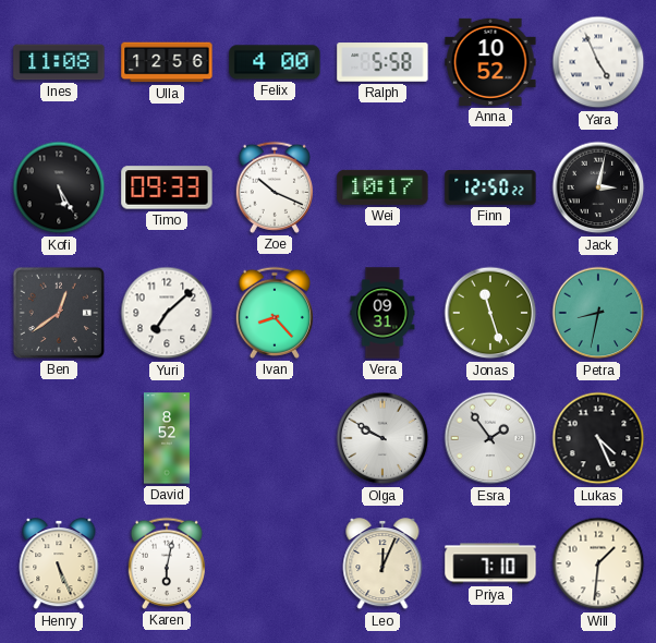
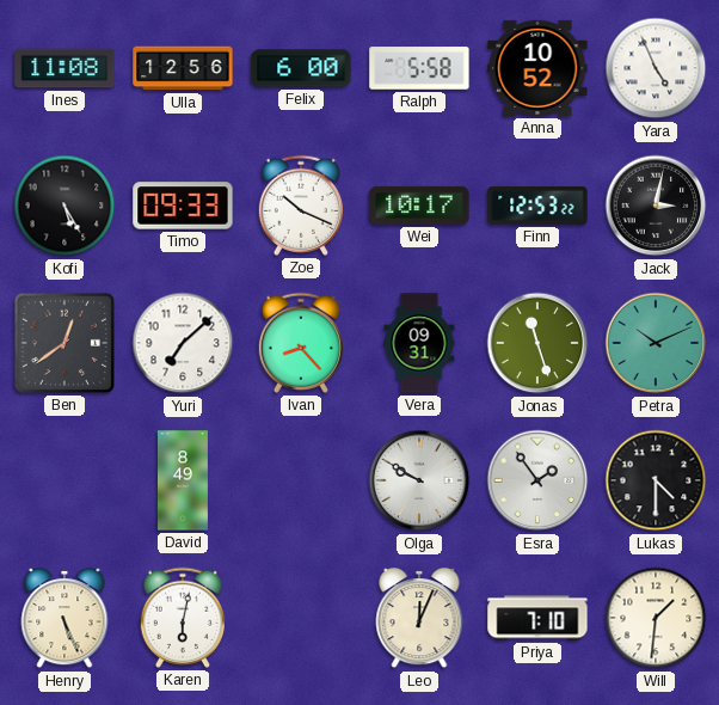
Felix: 4:00 -> 6:00 (301, 68)
Finn: 12:50 -> 12:53 (537, 206)
Petra: 8:32 -> 10:11 (656, 343)
David: 8:52 -> 8:49 (183, 480)
Lukas: 4:26 -> 4:30 (656, 480)
